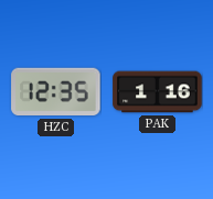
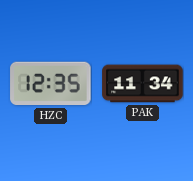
PAK: 1:16 -> 11:34 (143, 84)
